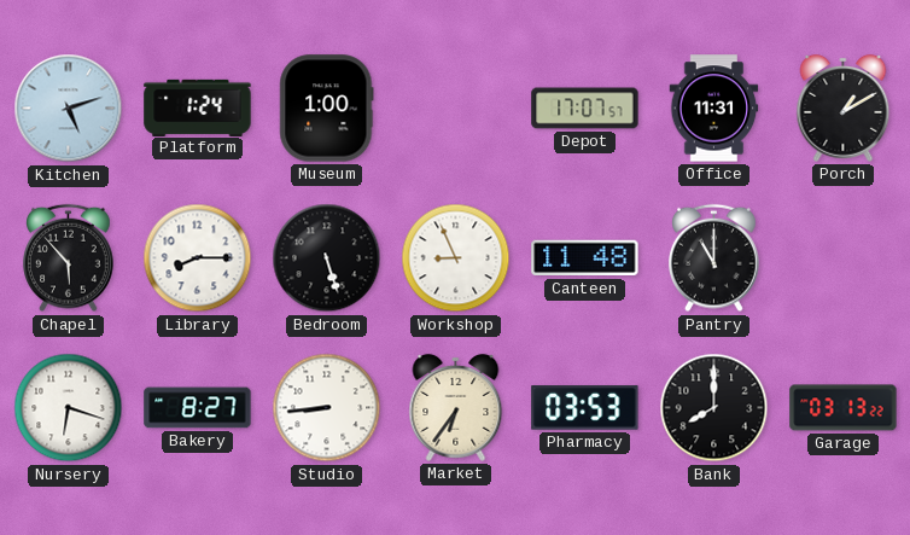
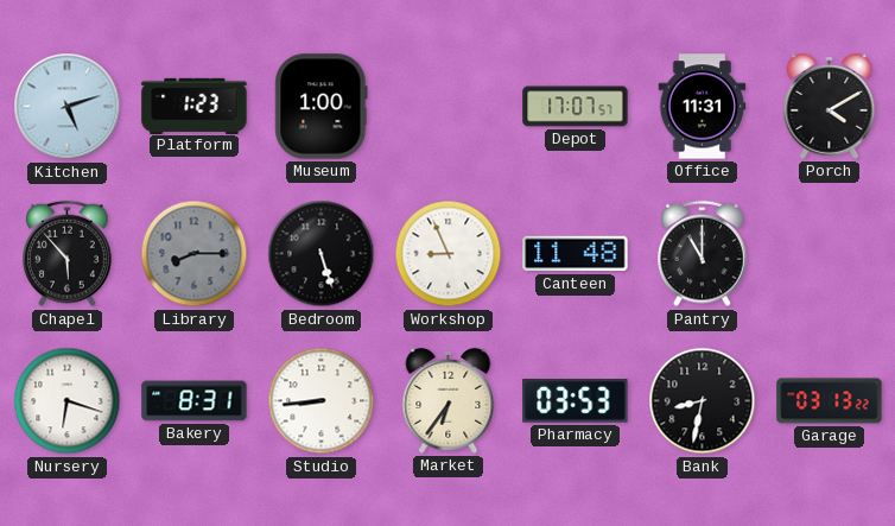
Platform: 1:24 -> 1:23 (195, 106)
Porch: 1:10 -> 4:10 (830, 106)
Library dial: white -> grey (195, 254)
Bakery: 8:27 -> 8:31 (195, 401)
Bank: 8:00 -> 8:32 (703, 401)
